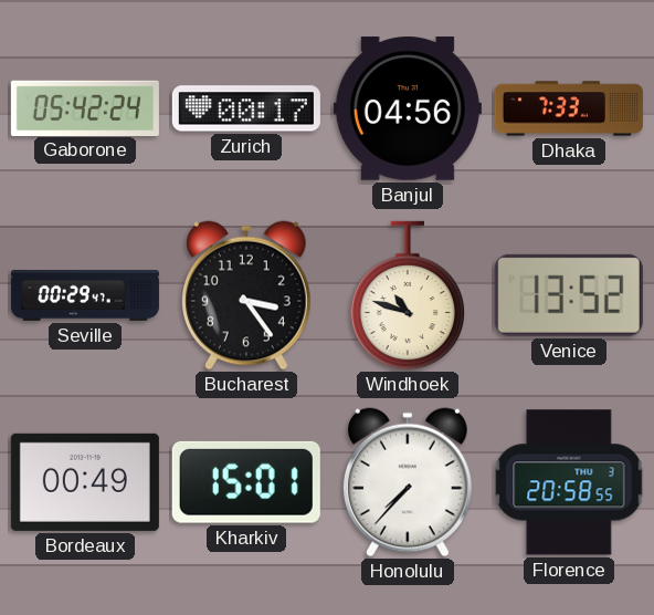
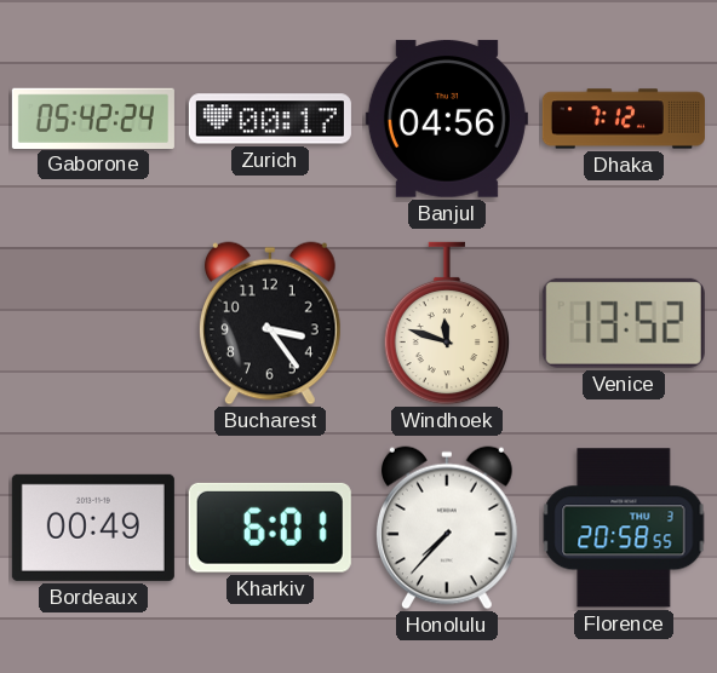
Dhaka: 7:33 -> 7:12 (624, 119)
Seville: 00:29 -> none (85, 295)
Windhoek: 10:48 -> 11:48 (447, 323)
Kharkiv: 15:01 -> 6:01 (270, 528)
